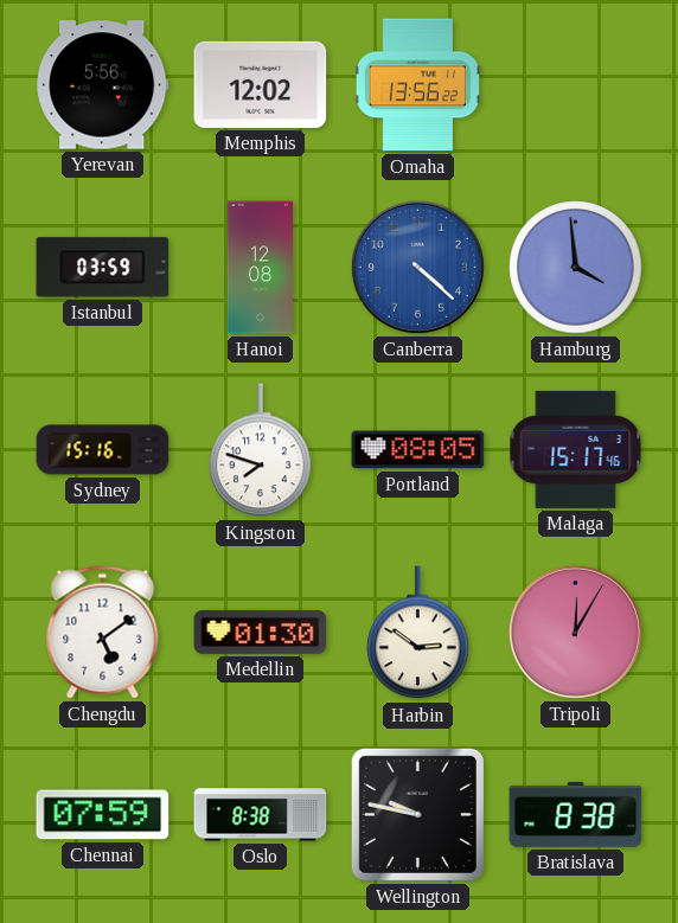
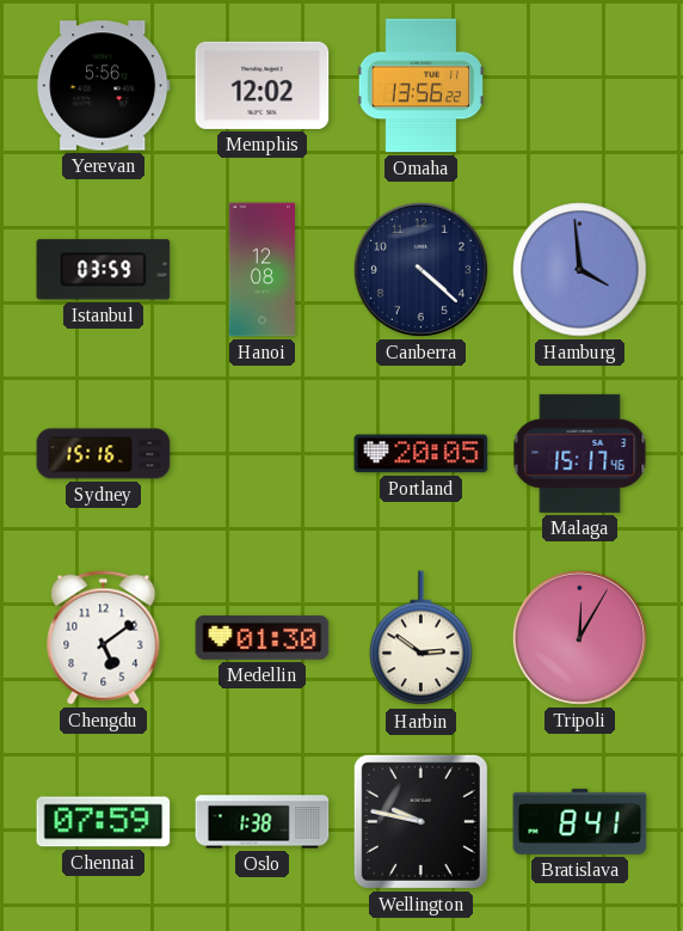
Canberra dial: blue -> navy (420, 269)
Kingston: 7:48 -> none (261, 450)
Portland: 08:05 -> 20:05 (422, 454)
Oslo: 8:38 -> 1:38 (263, 822)
Bratislava: 8:38 -> 8:41 (580, 821)
